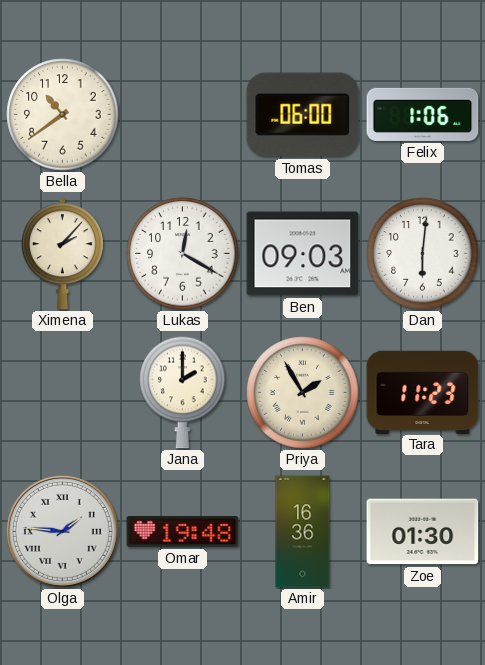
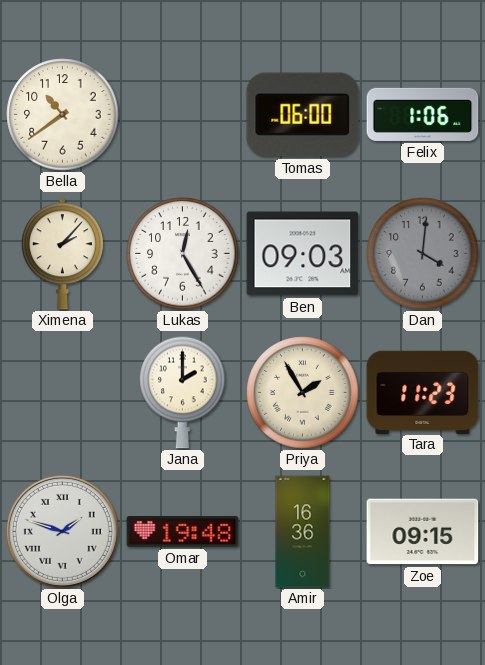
Lukas: 12:20 -> 12:25 (183, 254)
Dan: 6:01 -> 4:01 (423, 254)
Dan dial: white -> grey (423, 254)
Olga: 1:46 -> 1:48 (62, 531)
Zoe: 01:30 -> 09:15 (423, 532)
